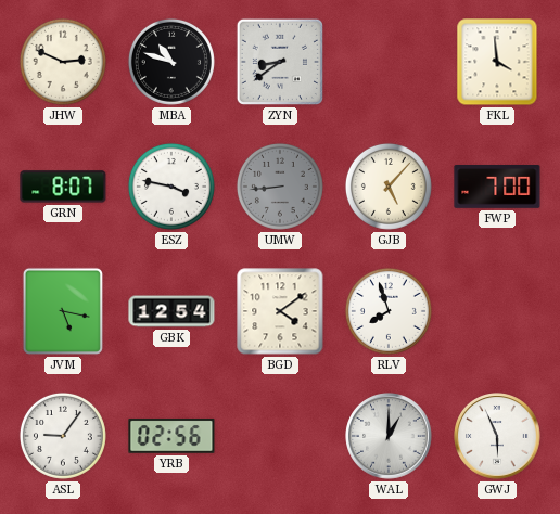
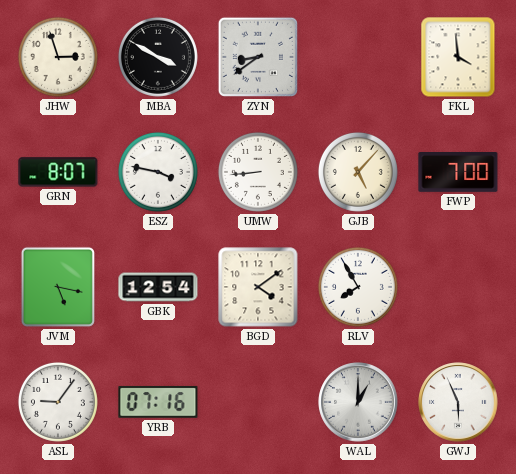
JHW: 2:49 -> 2:57 (58, 57)
MBA: 10:48 -> 3:50 (158, 57)
UMW dial: grey -> white (258, 172)
RLV: 7:57 -> 7:55 (358, 287)
YRB: 02:56 -> 07:16 (158, 402)
